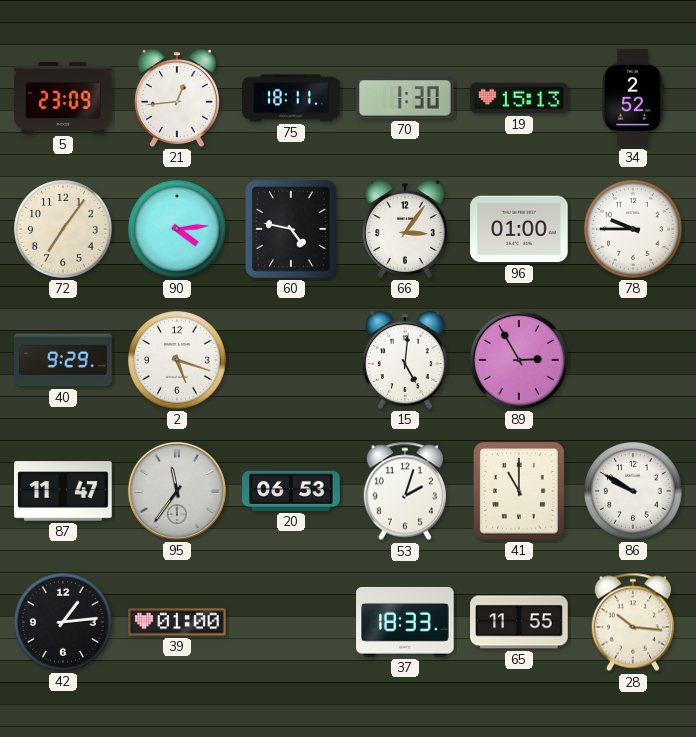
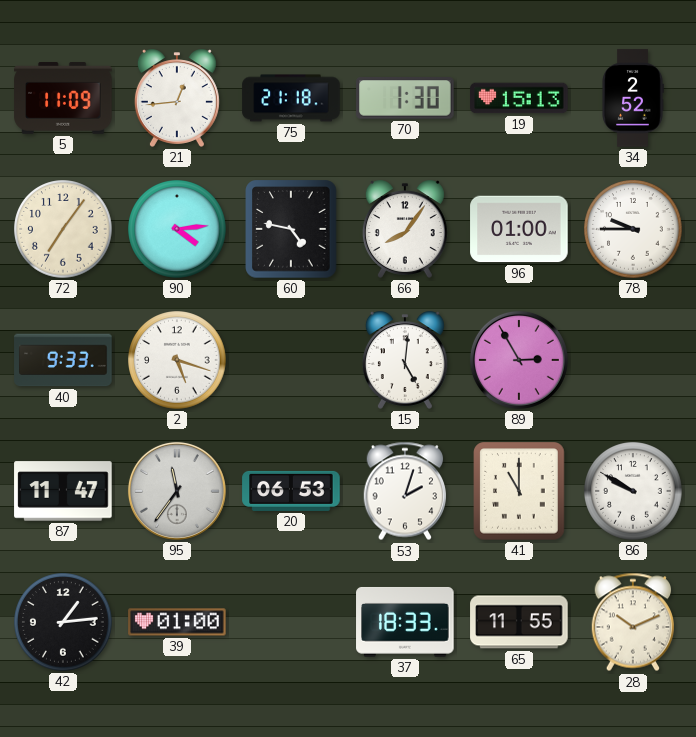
5: 23:09 -> 11:09 (63, 99)
75: 18:11 -> 21:18 (291, 98)
66: 3:06 -> 8:06 (405, 229)
40: 9:29 -> 9:33 (63, 360)
28: 10:16 -> 10:11 (632, 622)
